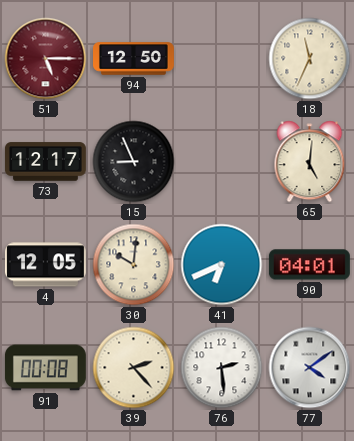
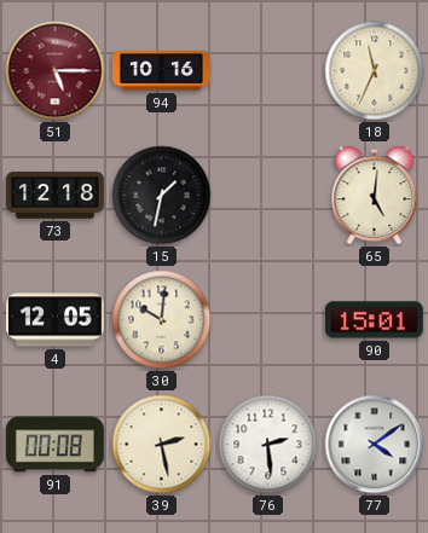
94: 12:50 -> 10:16 (162, 71)
73: 12:17 -> 12:18 (54, 196)
15: 8:56 -> 1:32 (162, 196)
41: 6:41 -> none (222, 265)
90: 04:01 -> 15:01 (374, 320)
39: 2:23 -> 2:28 (162, 445)
